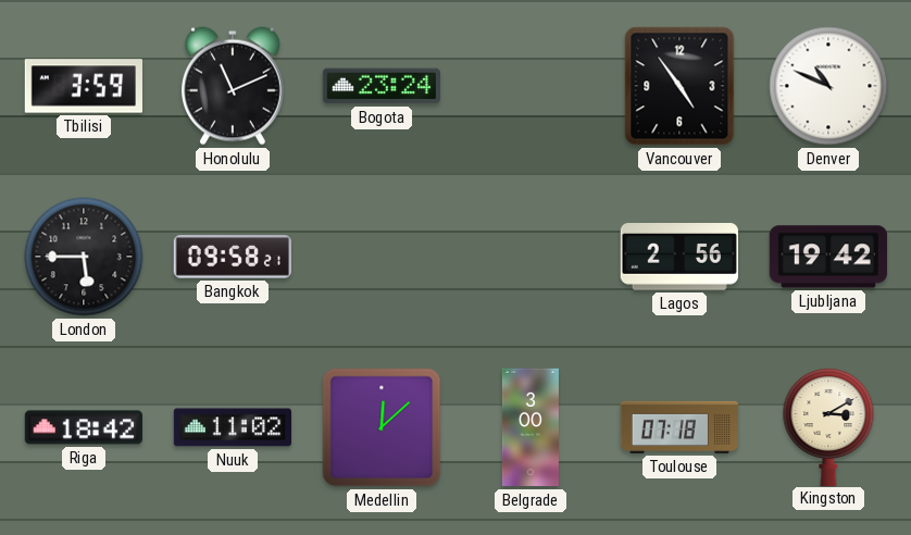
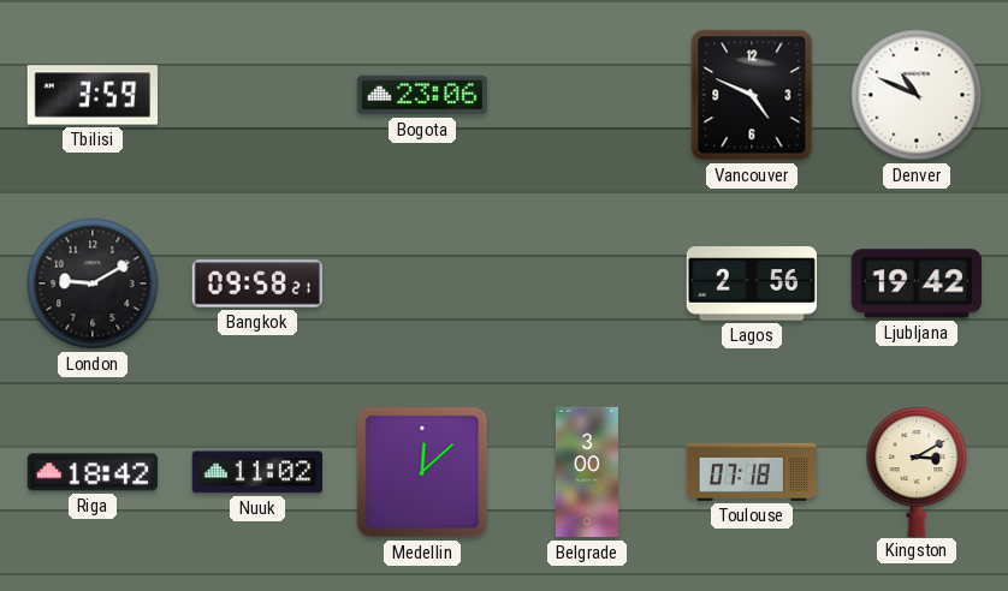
Honolulu: 11:11 -> none (233, 86)
Bogota: 23:24 -> 23:06 (421, 95)
Vancouver: 4:54 -> 4:49 (752, 95)
London: 5:45 -> 9:10 (93, 283)
